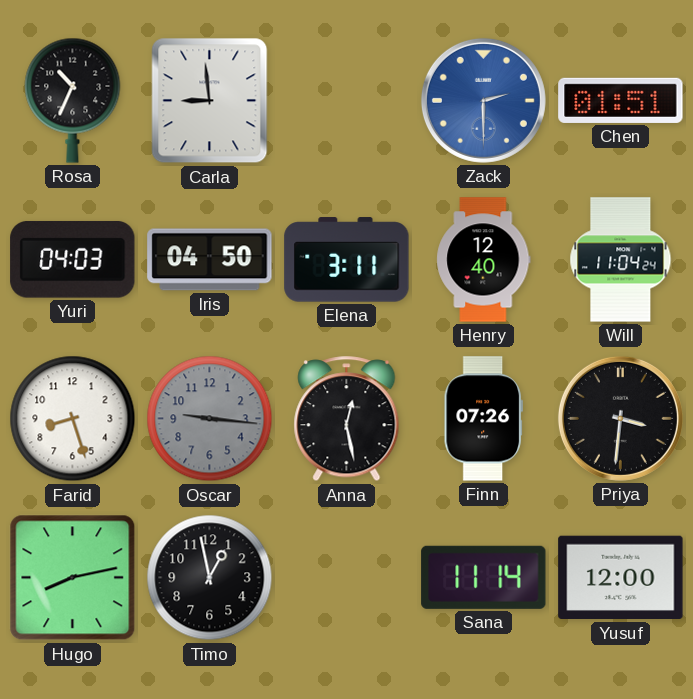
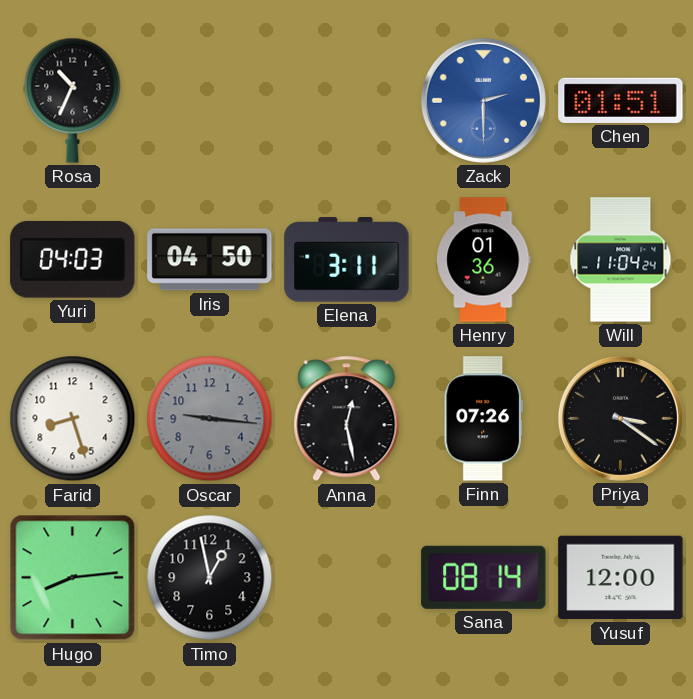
Carla: 8:59 -> none (210, 101)
Henry: 12:40 -> 01:36 (484, 260)
Priya: 3:31 -> 3:21 (620, 418)
Hugo: 8:13 -> 8:14 (73, 578)
Sana: 11:14 -> 08:14 (484, 577)
